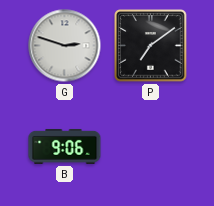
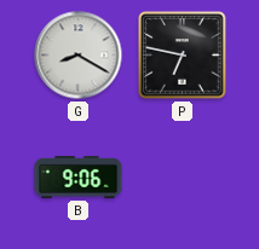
G: 2:48 -> 8:20 (79, 56)
P: 7:09 -> 6:47 (183, 56)
